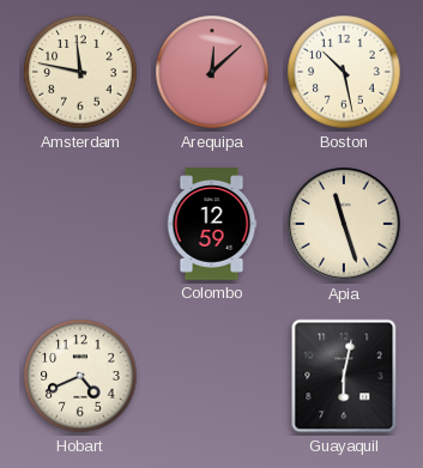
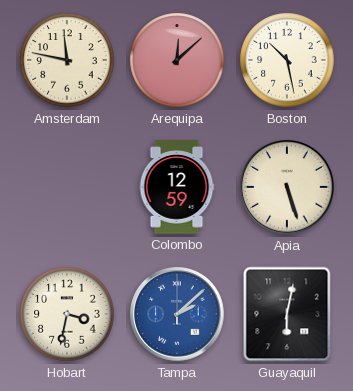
Apia: 11:27 -> 5:27 (287, 187)
Hobart: 4:41 -> 3:32 (67, 314)
Tampa: none -> 2:08 (177, 314)
